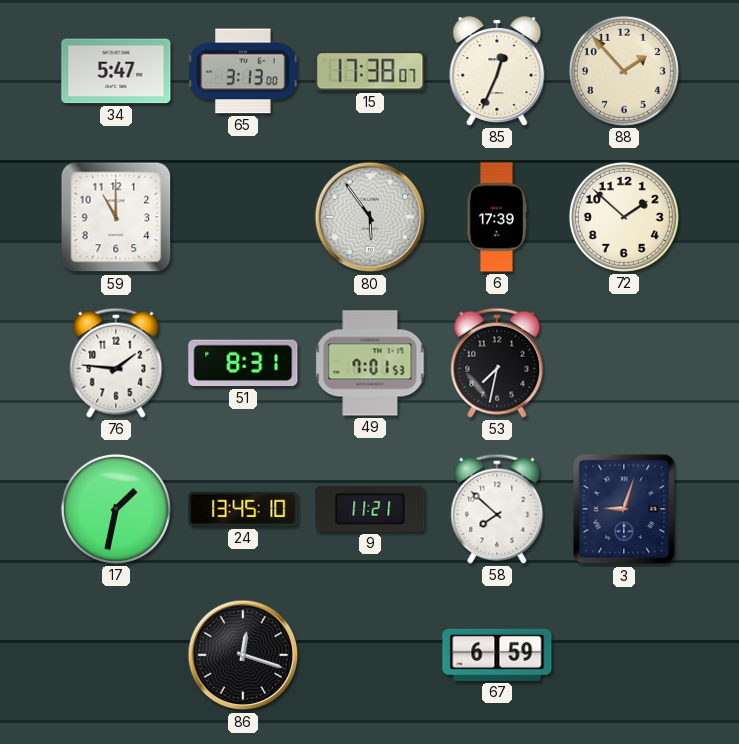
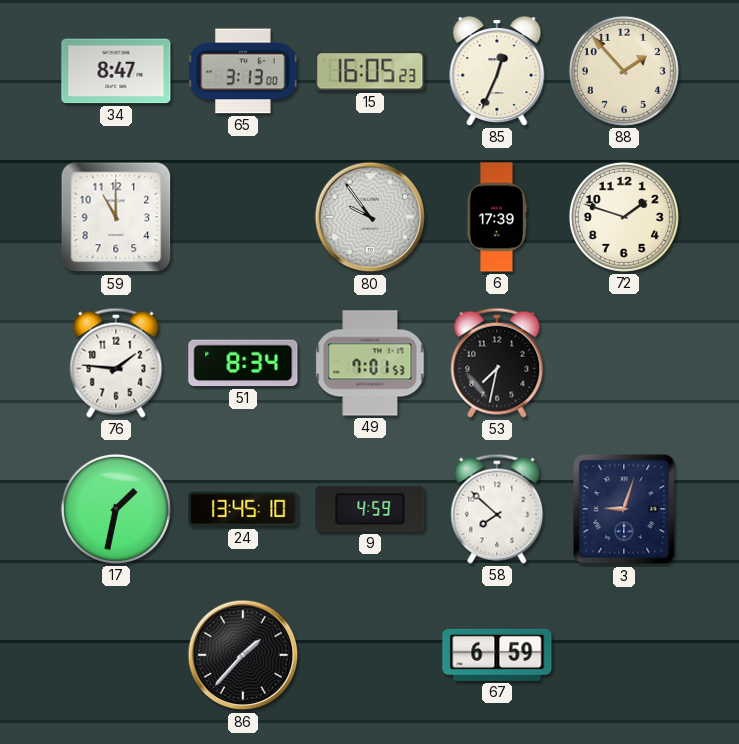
34: 5:47 -> 8:47 (116, 71)
15: 17:38 -> 16:05 (370, 71)
80: 5:54 -> 9:54 (370, 217)
72: 1:52 -> 1:48 (624, 217)
51: 8:31 -> 8:34 (243, 363)
9: 11:21 -> 4:59 (370, 509)
86: 12:18 -> 1:37 (243, 655)
